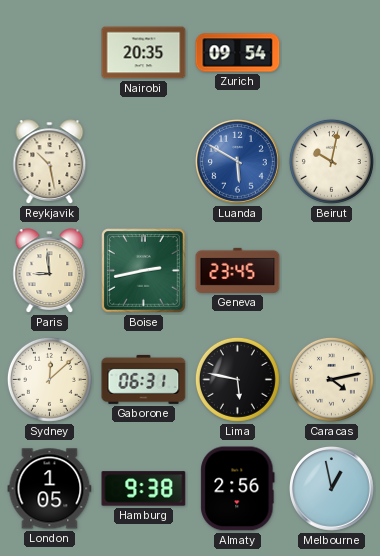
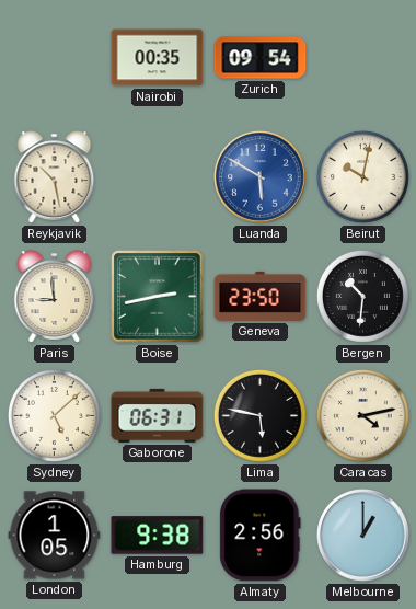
Nairobi: 20:35 -> 00:35 (158, 58)
Geneva: 23:45 -> 23:50 (261, 296)
Bergen: none -> 10:31 (362, 296)
Sydney: 12:08 -> 5:08 (54, 415)
Melbourne: 12:58 -> 1:00 (363, 536)
